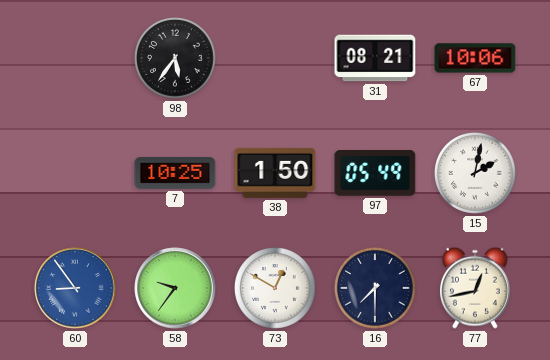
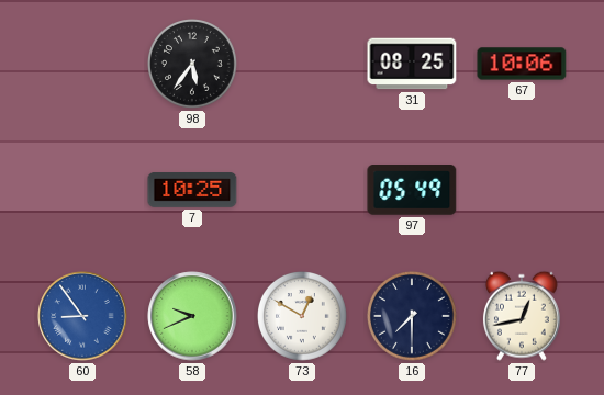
31: 08:21 -> 08:25 (412, 64)
38: 1:50 -> none (275, 173)
15: 2:02 -> none (476, 174)
58: 9:36 -> 9:41 (192, 316)
